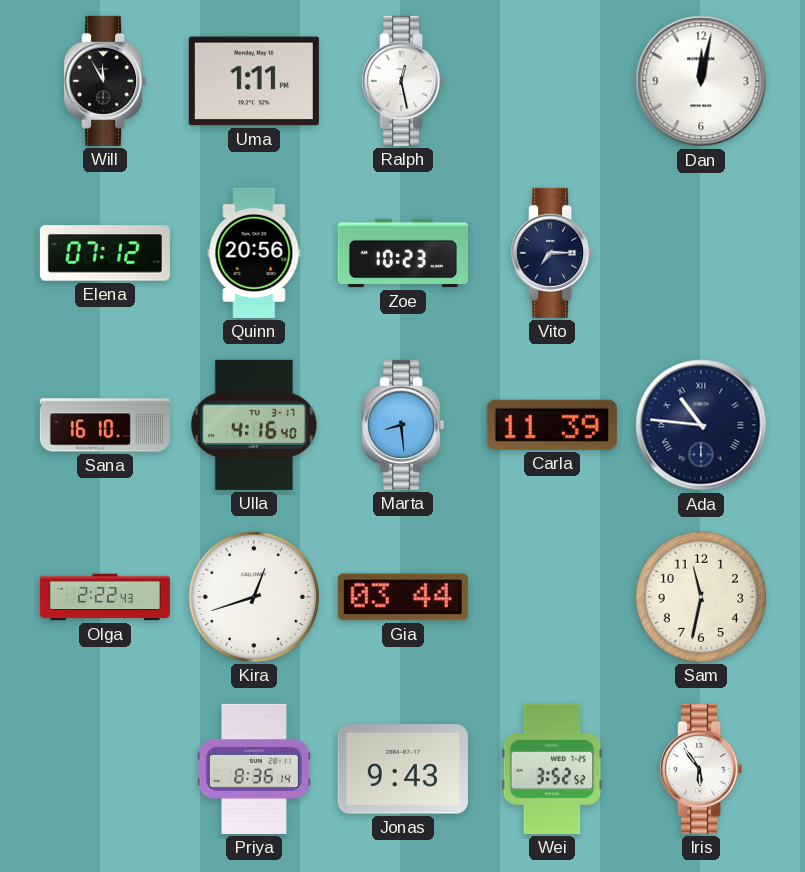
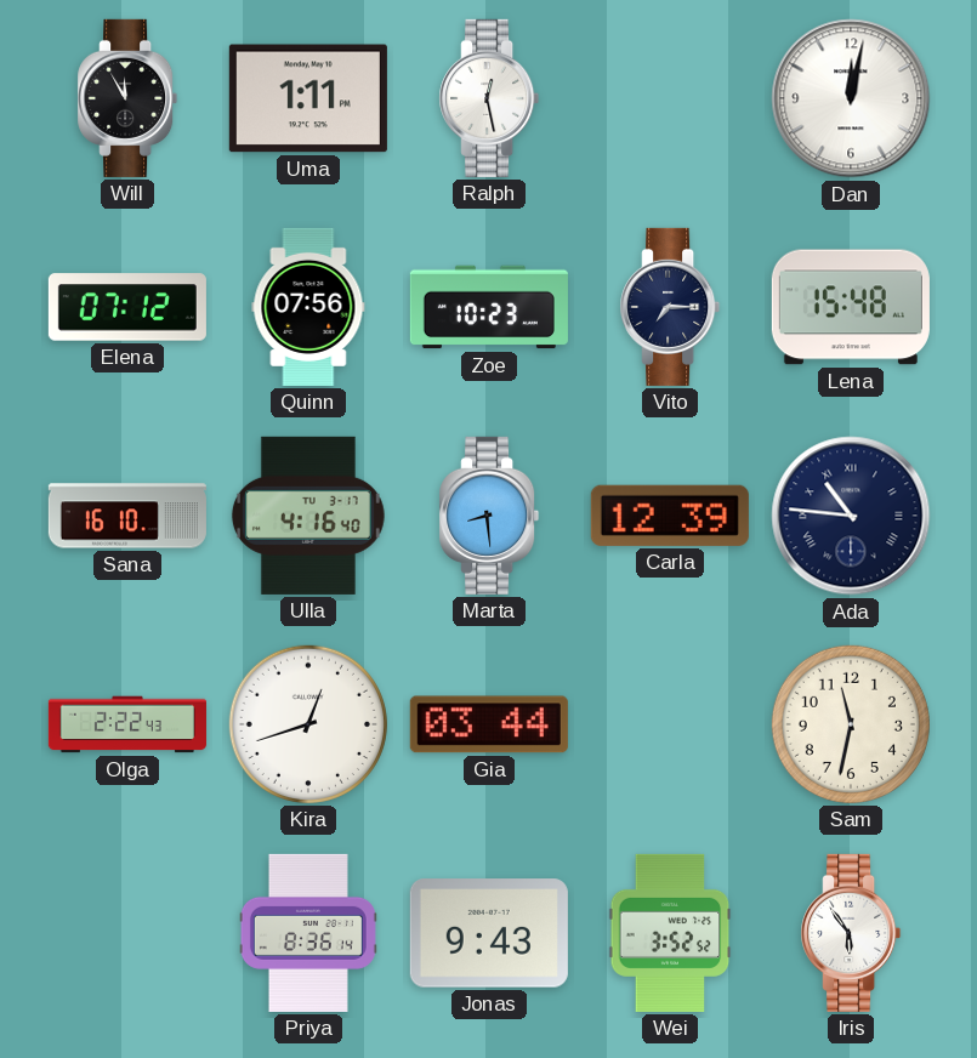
Quinn: 20:56 -> 07:56 (308, 307)
Lena: none -> 15:48 (851, 307)
Carla: 11:39 -> 12:39 (670, 516)
